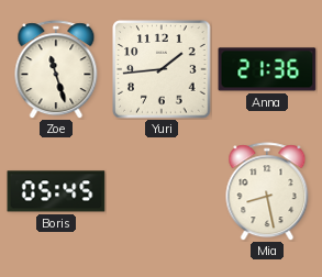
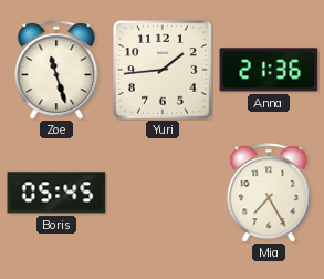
Mia: 8:28 -> 7:25 (269, 193)
